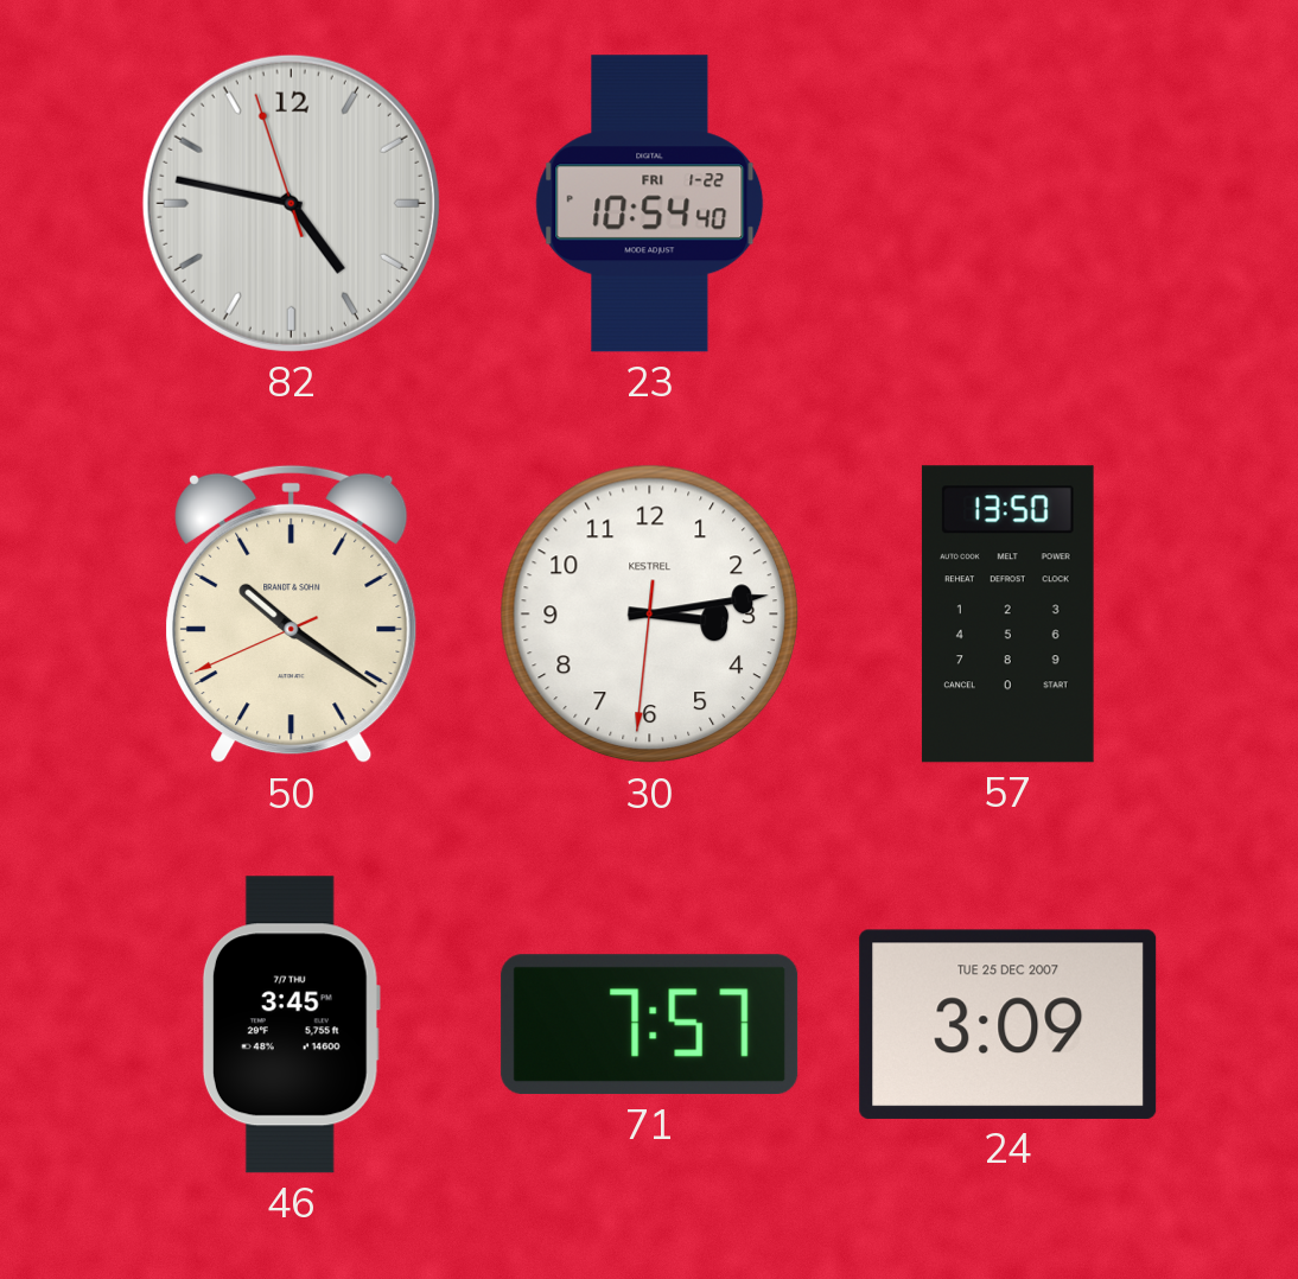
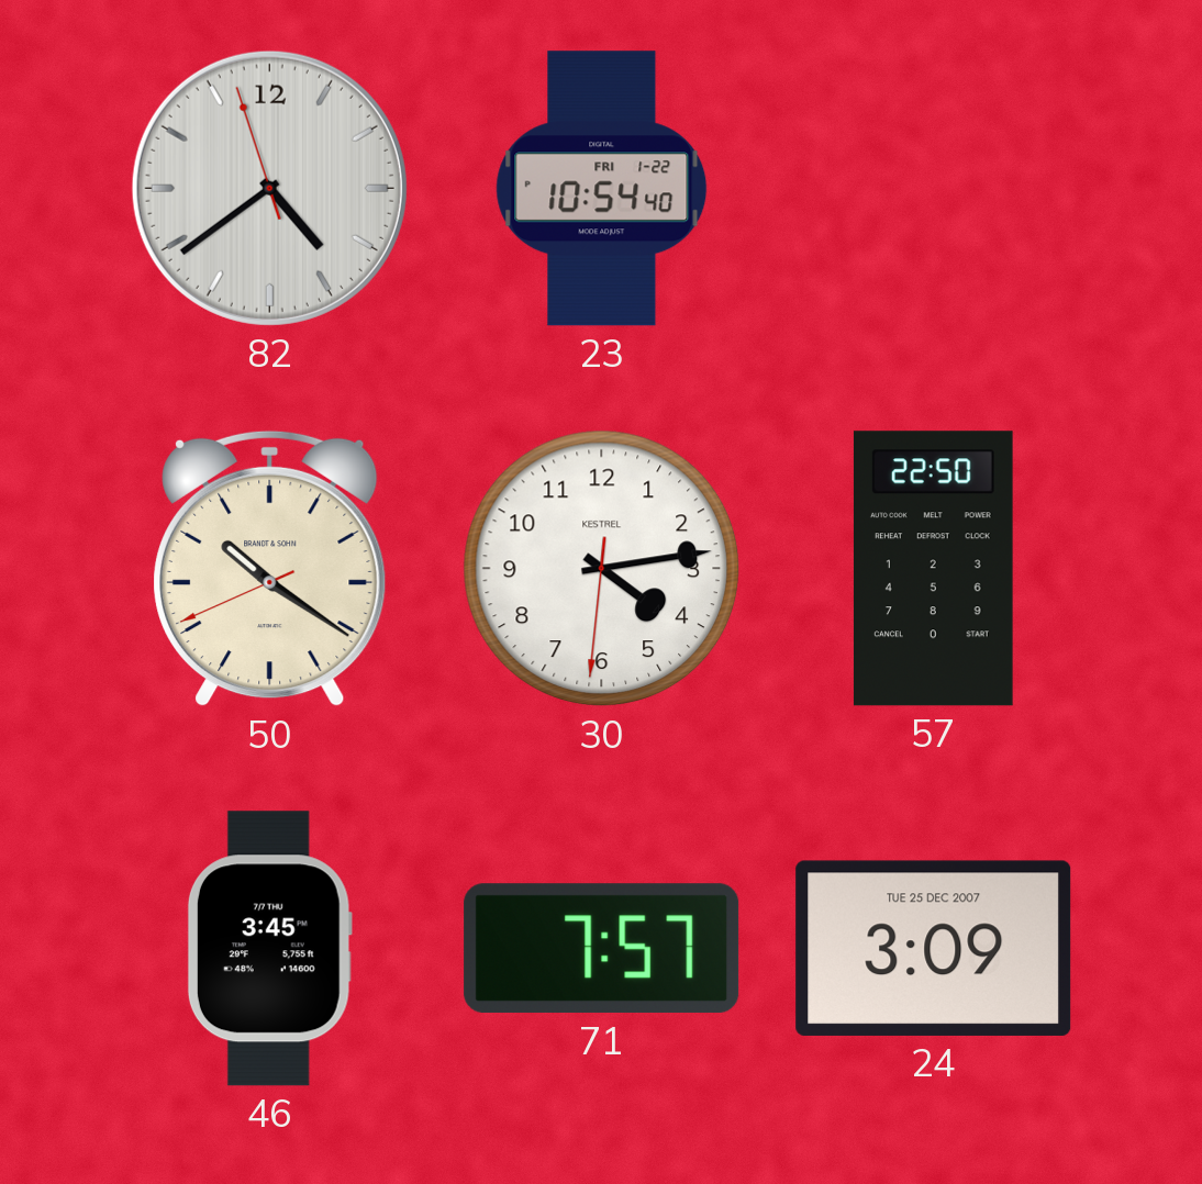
82: 4:46 -> 4:38 (269, 188)
30: 3:13 -> 4:13 (602, 569)
57: 13:50 -> 22:50 (933, 569)
